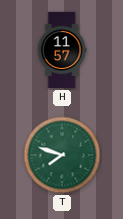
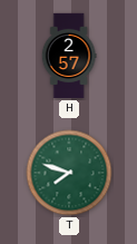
H: 11:57 -> 2:57 (69, 56)
